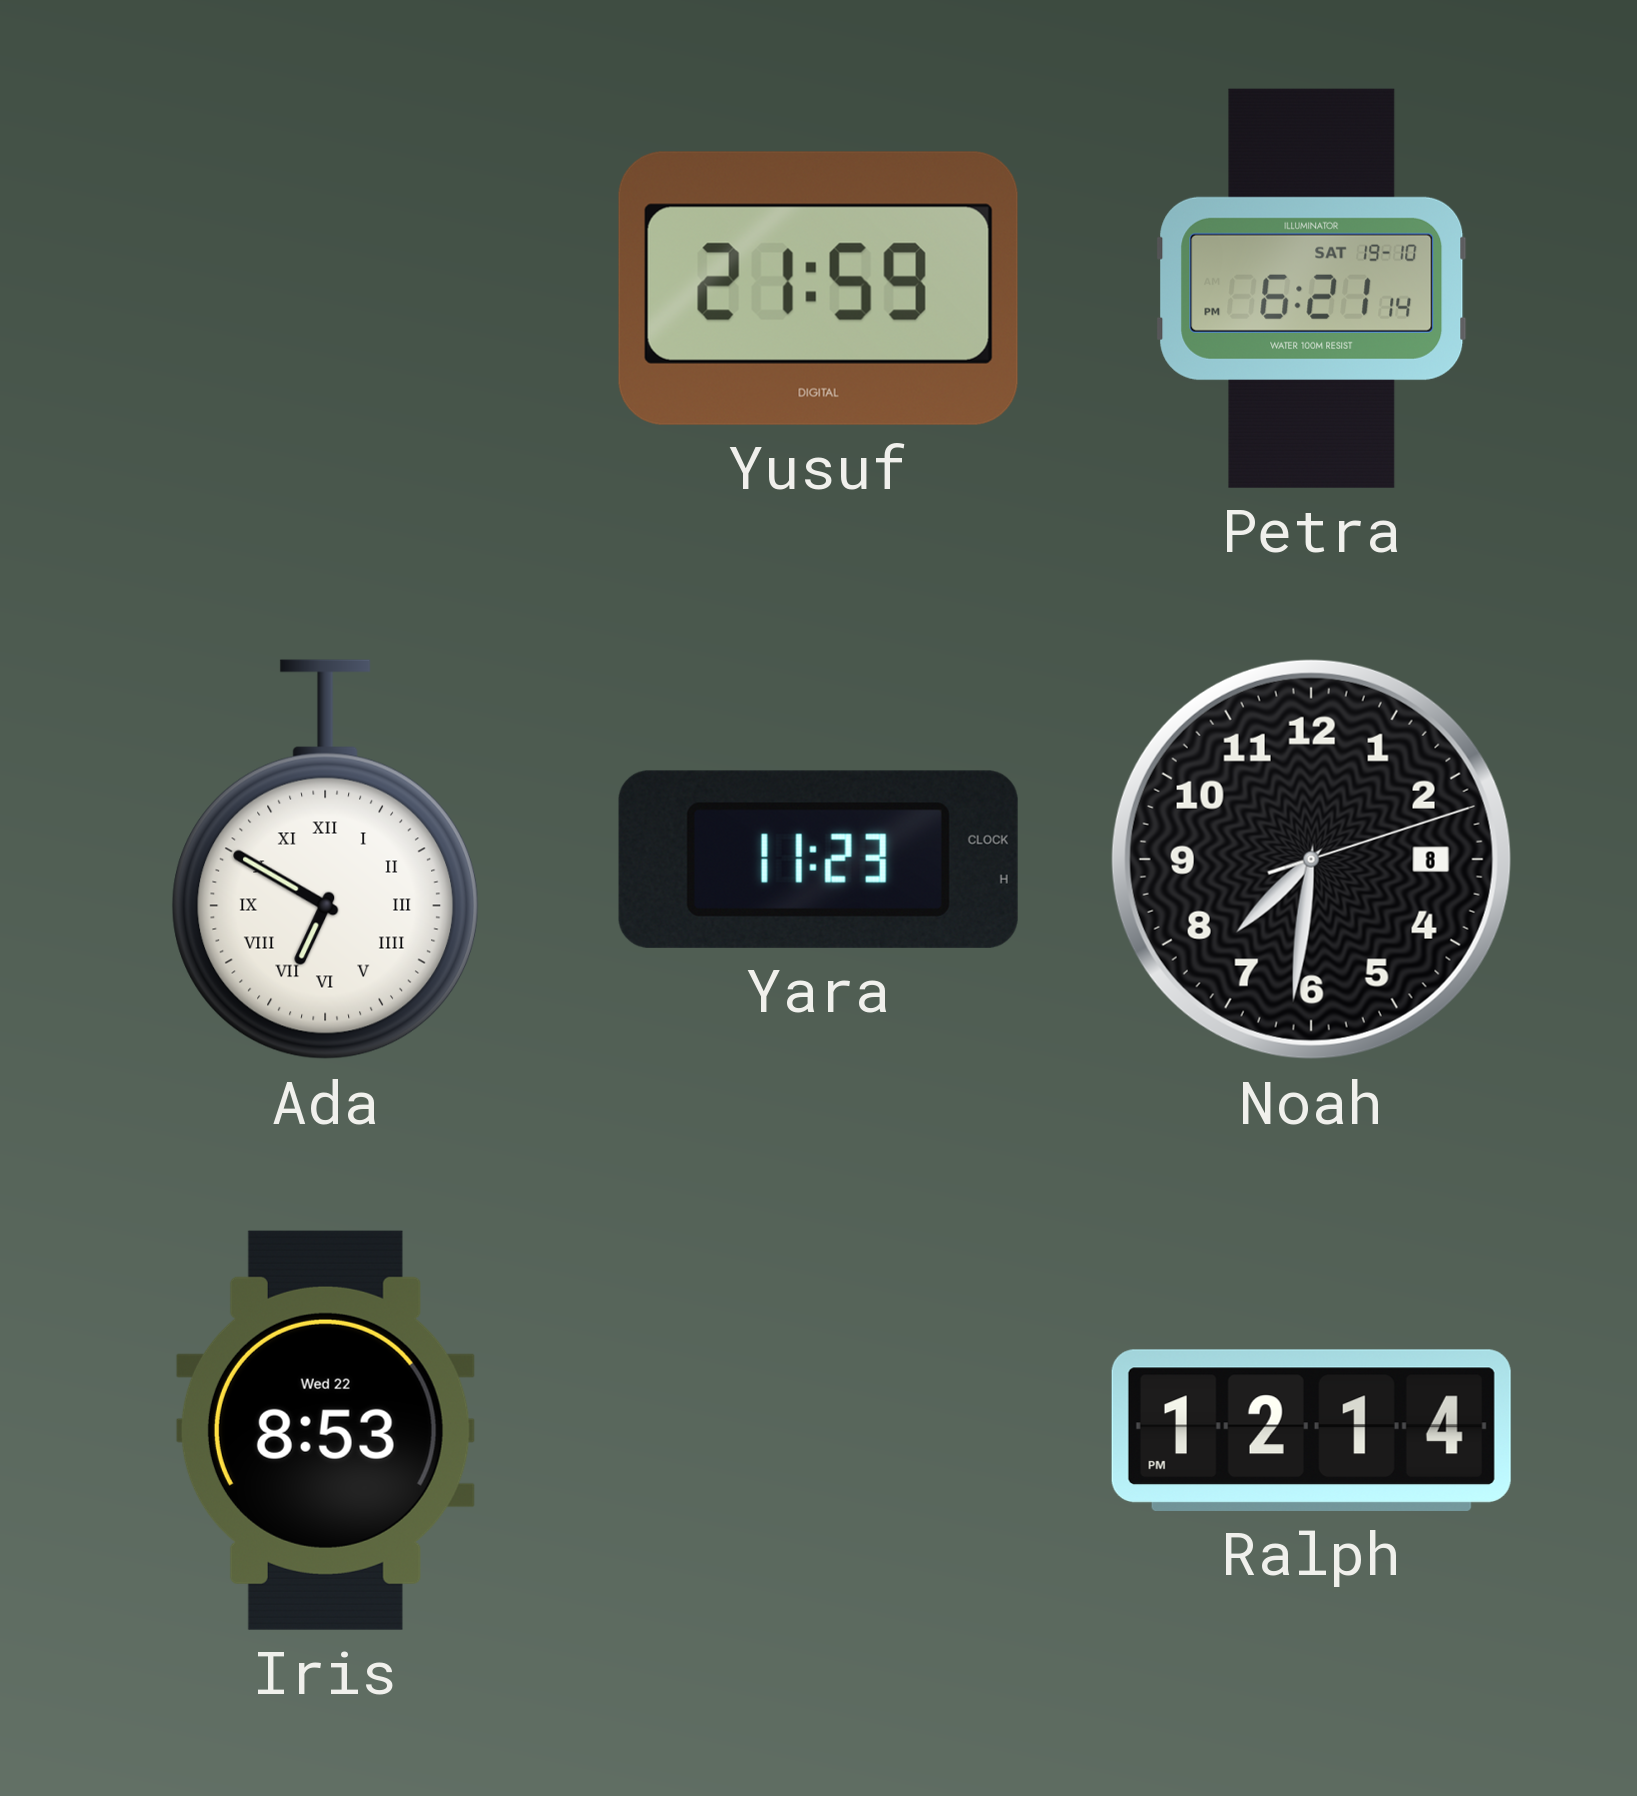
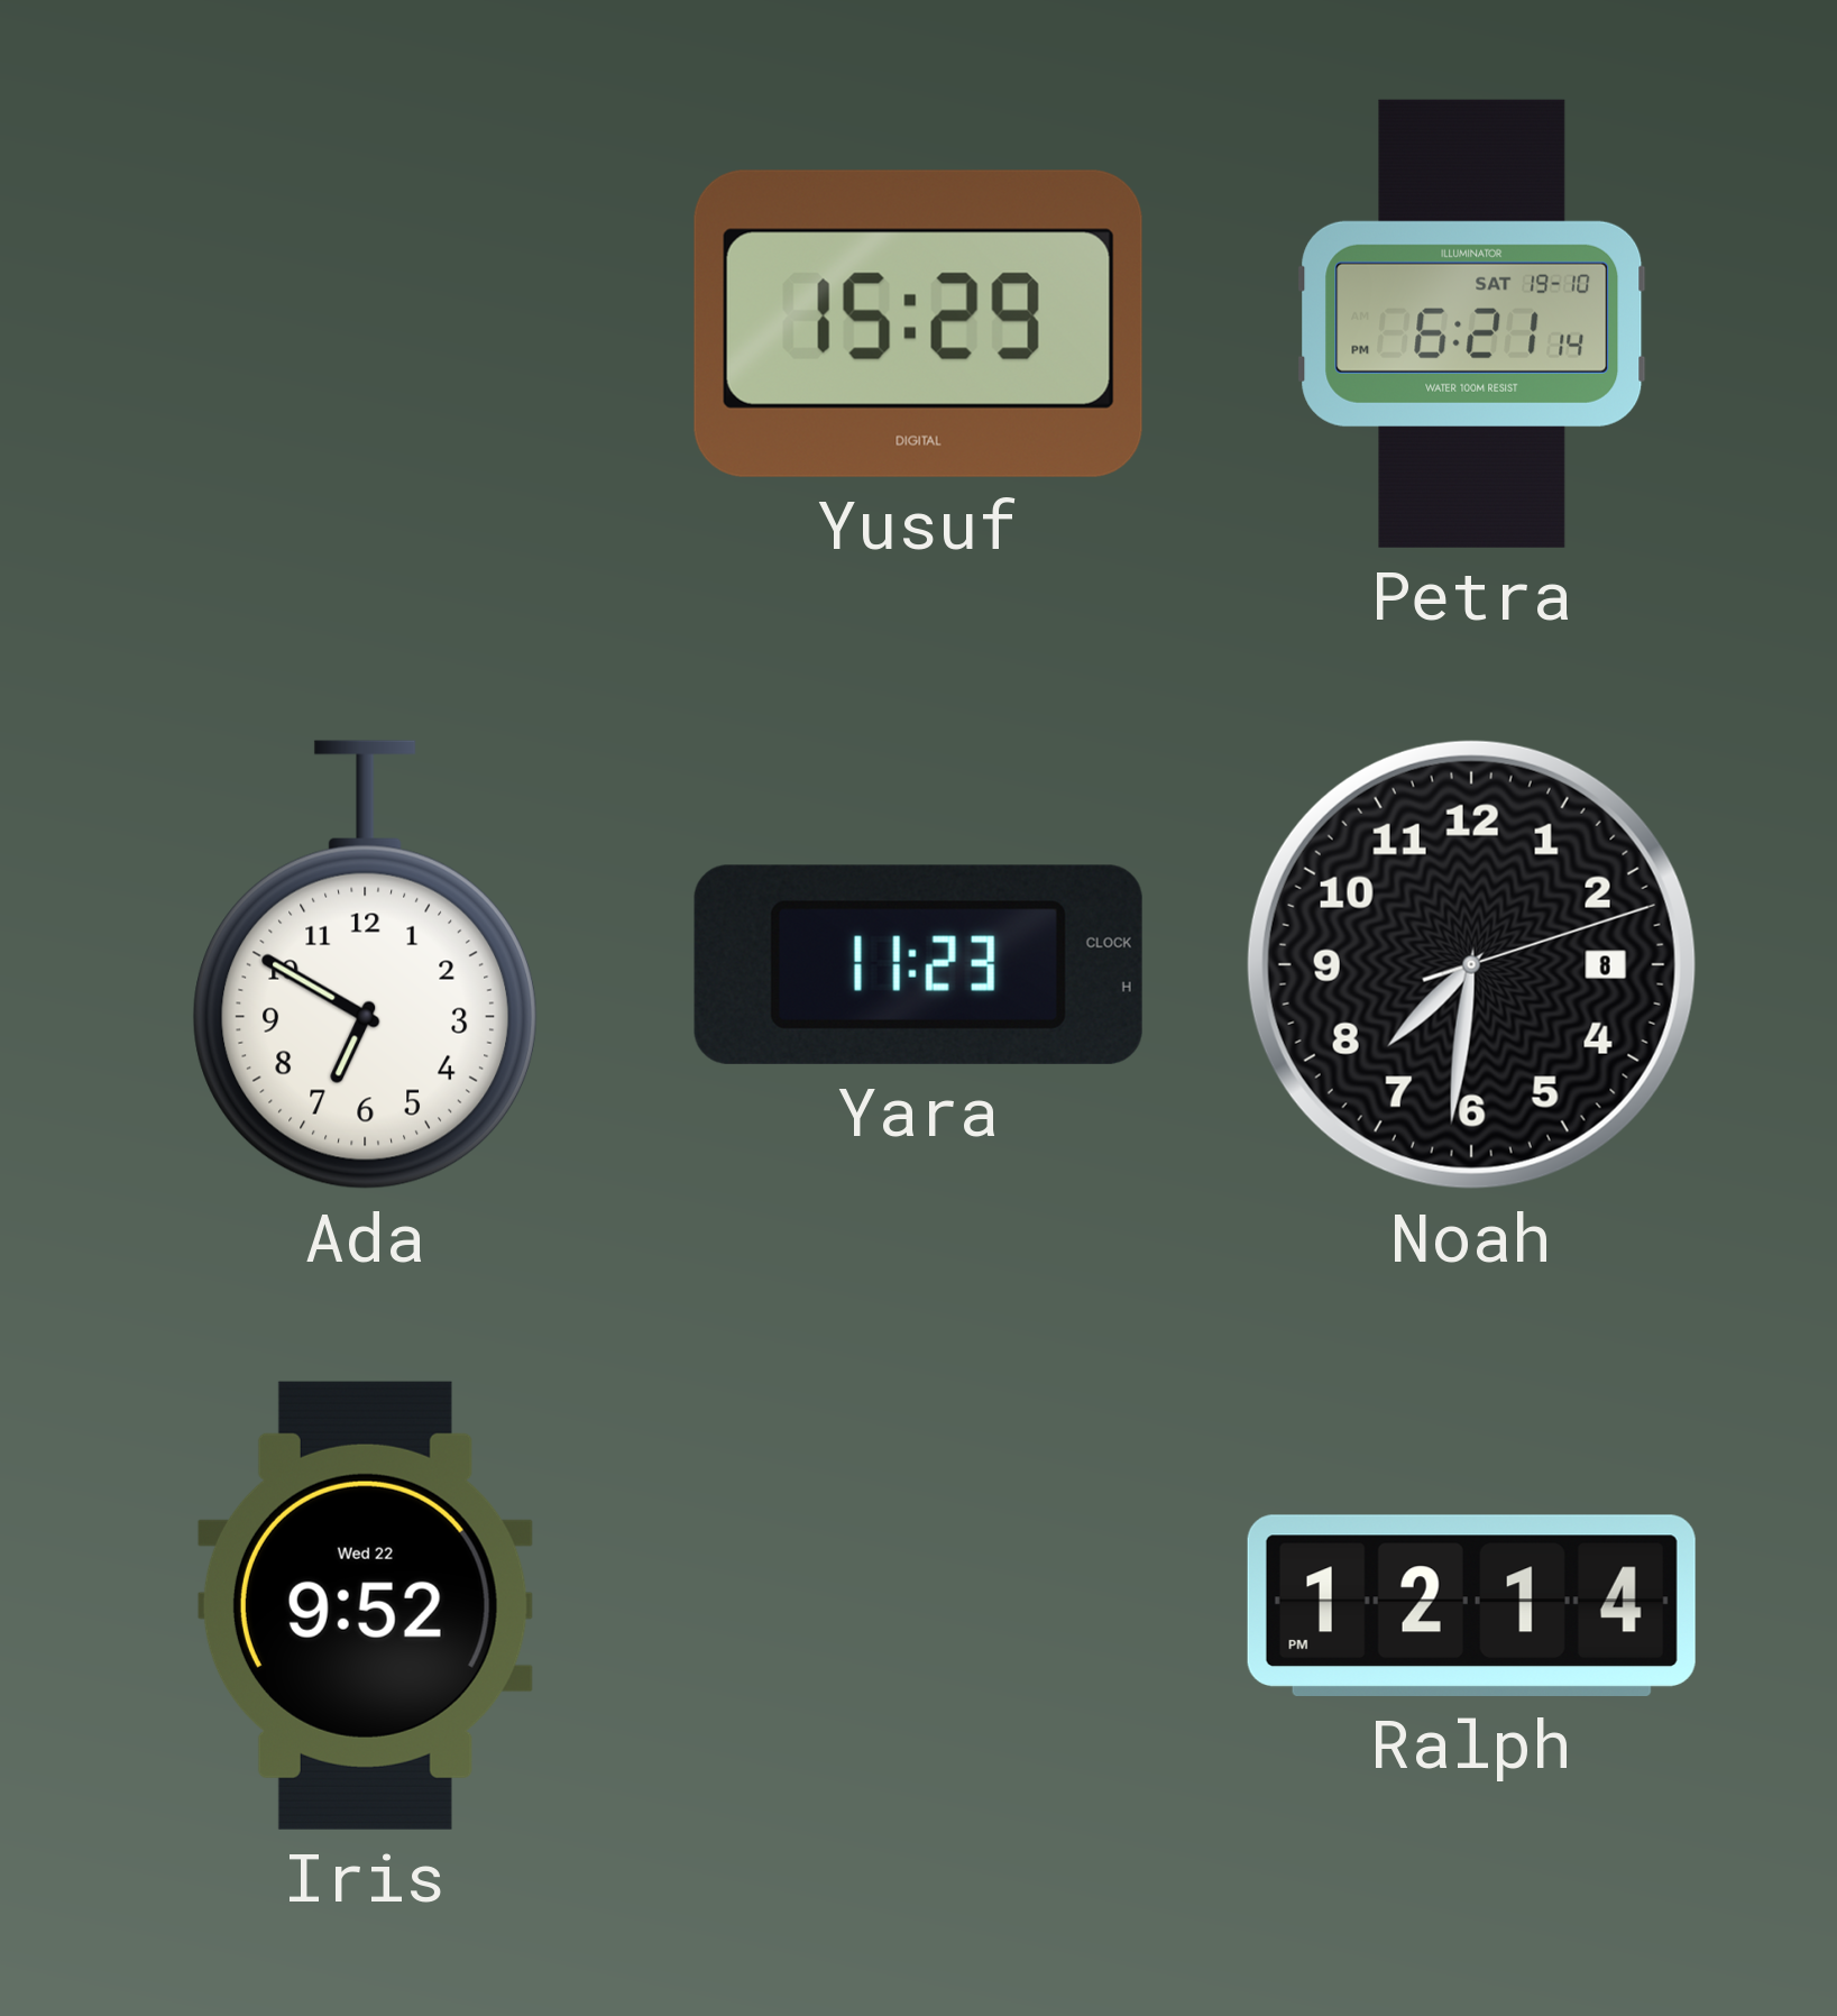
Yusuf: 21:59 -> 15:29 (918, 323)
Ada numerals: Roman -> Arabic (366, 965)
Iris: 8:53 -> 9:52 (365, 1605)
